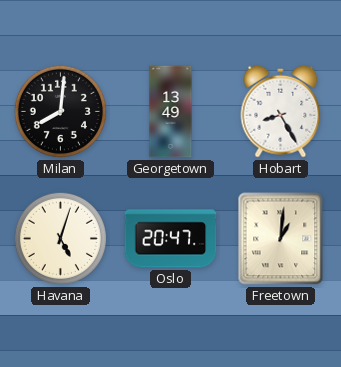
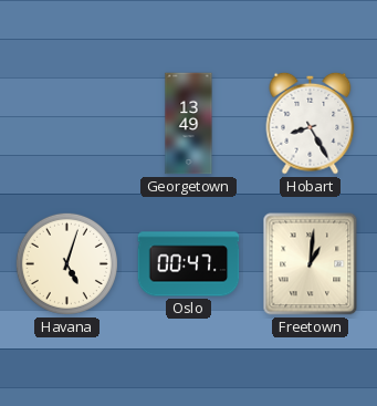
Milan: 8:01 -> none (60, 111)
Oslo: 20:47 -> 00:47 (189, 264)
